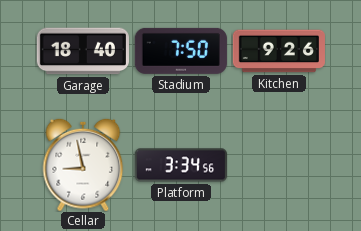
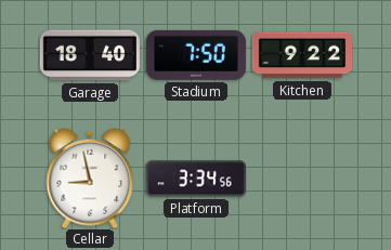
Kitchen: 9:26 -> 9:22 (302, 55)
